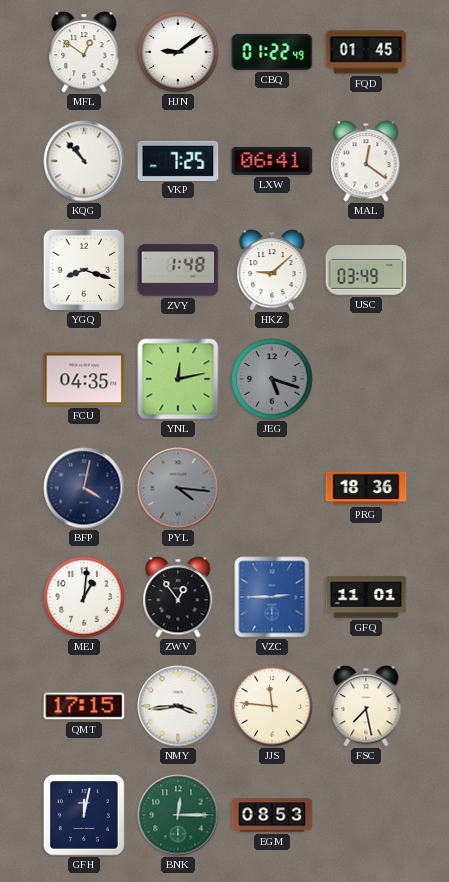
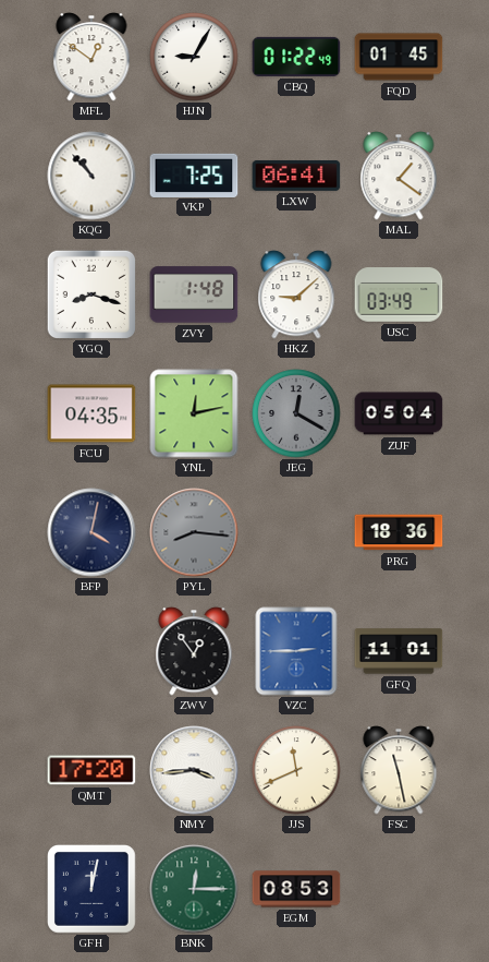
HJN: 9:09 -> 9:05 (194, 57)
MAL: 12:21 -> 1:21 (399, 176)
JEG: 5:18 -> 12:20 (296, 413)
ZUF: none -> 05:04 (399, 413)
PYL: 4:16 -> 8:16 (194, 532)
MEJ: 1:01 -> none (84, 597)
QMT: 17:15 -> 17:20 (91, 770)
JJS: 11:46 -> 11:41 (296, 770)
FSC: 7:28 -> 11:28 (399, 770)
